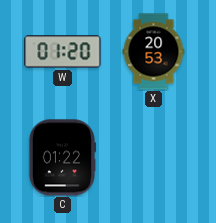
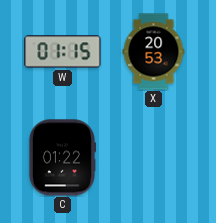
W: 01:20 -> 01:15 (63, 52)
